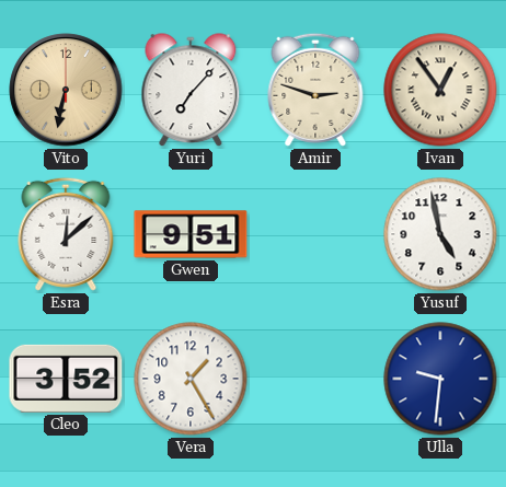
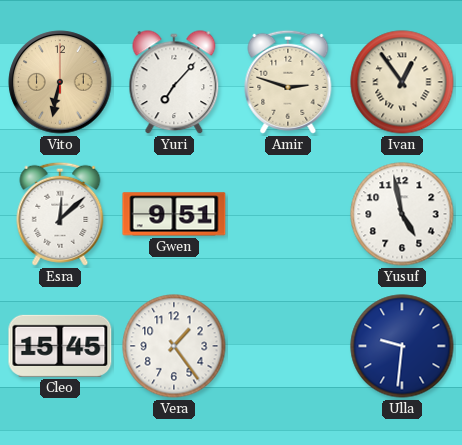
Cleo: 3:52 -> 15:45 (60, 346)
Vera: 1:25 -> 1:24 (174, 346)
